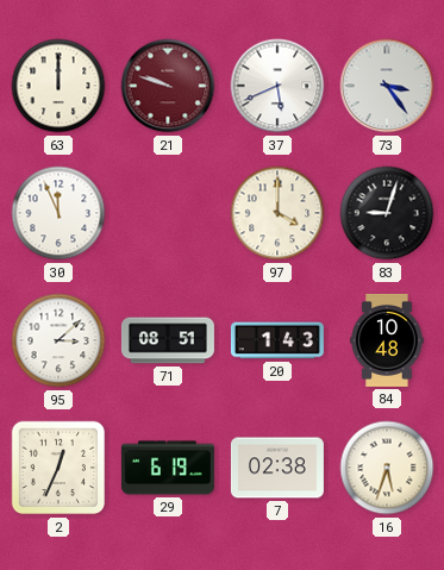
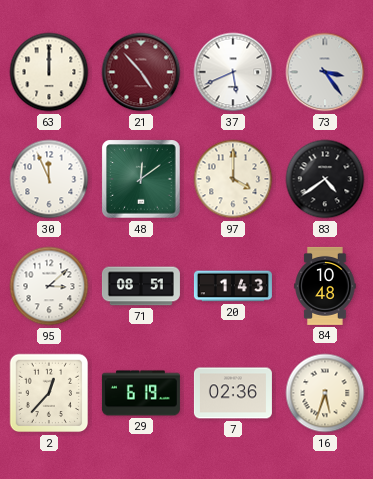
21: 9:48 -> 4:53 (141, 72)
48: none -> 12:09 (141, 179)
83: 9:03 -> 4:39 (325, 179)
2: 12:34 -> 12:37 (49, 393)
7: 02:38 -> 02:36 (233, 393)
